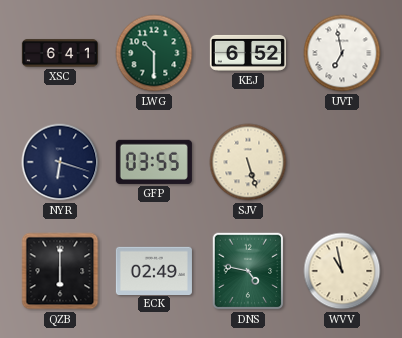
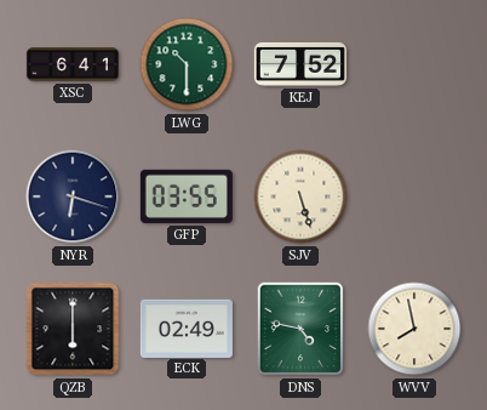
KEJ: 6:52 -> 7:52 (300, 64)
UVT: 6:58 -> none (342, 53)
WVV: 10:58 -> 7:58 (414, 329)
